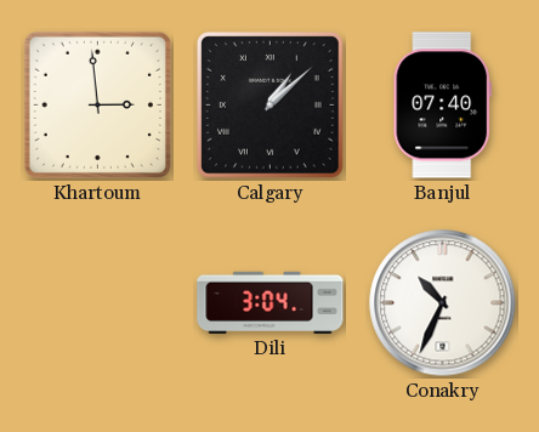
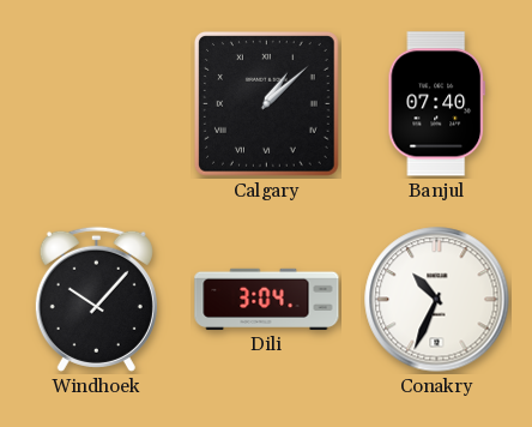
Khartoum: 2:59 -> none (97, 104)
Windhoek: none -> 10:07 (96, 299)
